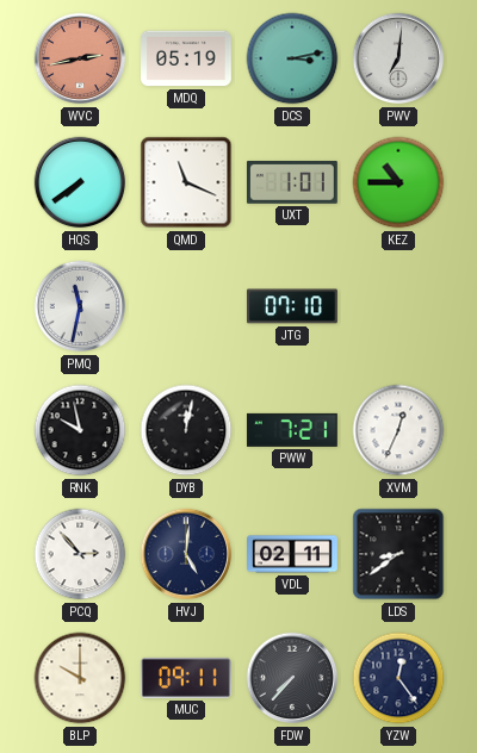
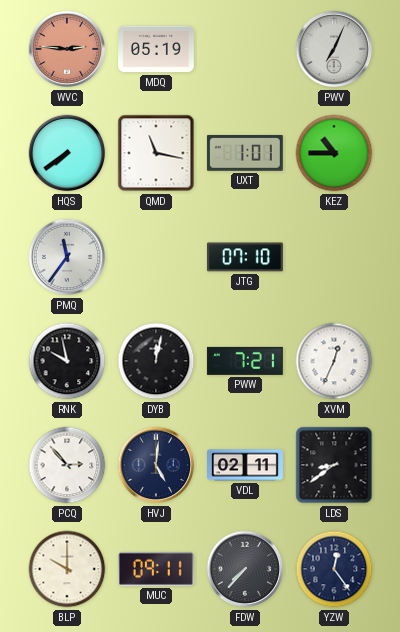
WVC: 2:43 -> 2:46 (67, 49)
DCS: 3:13 -> none (292, 58)
PWV: 7:01 -> 7:04 (334, 49)
QMD: 11:19 -> 11:17 (156, 153)
PMQ: 11:32 -> 11:36 (67, 257)
